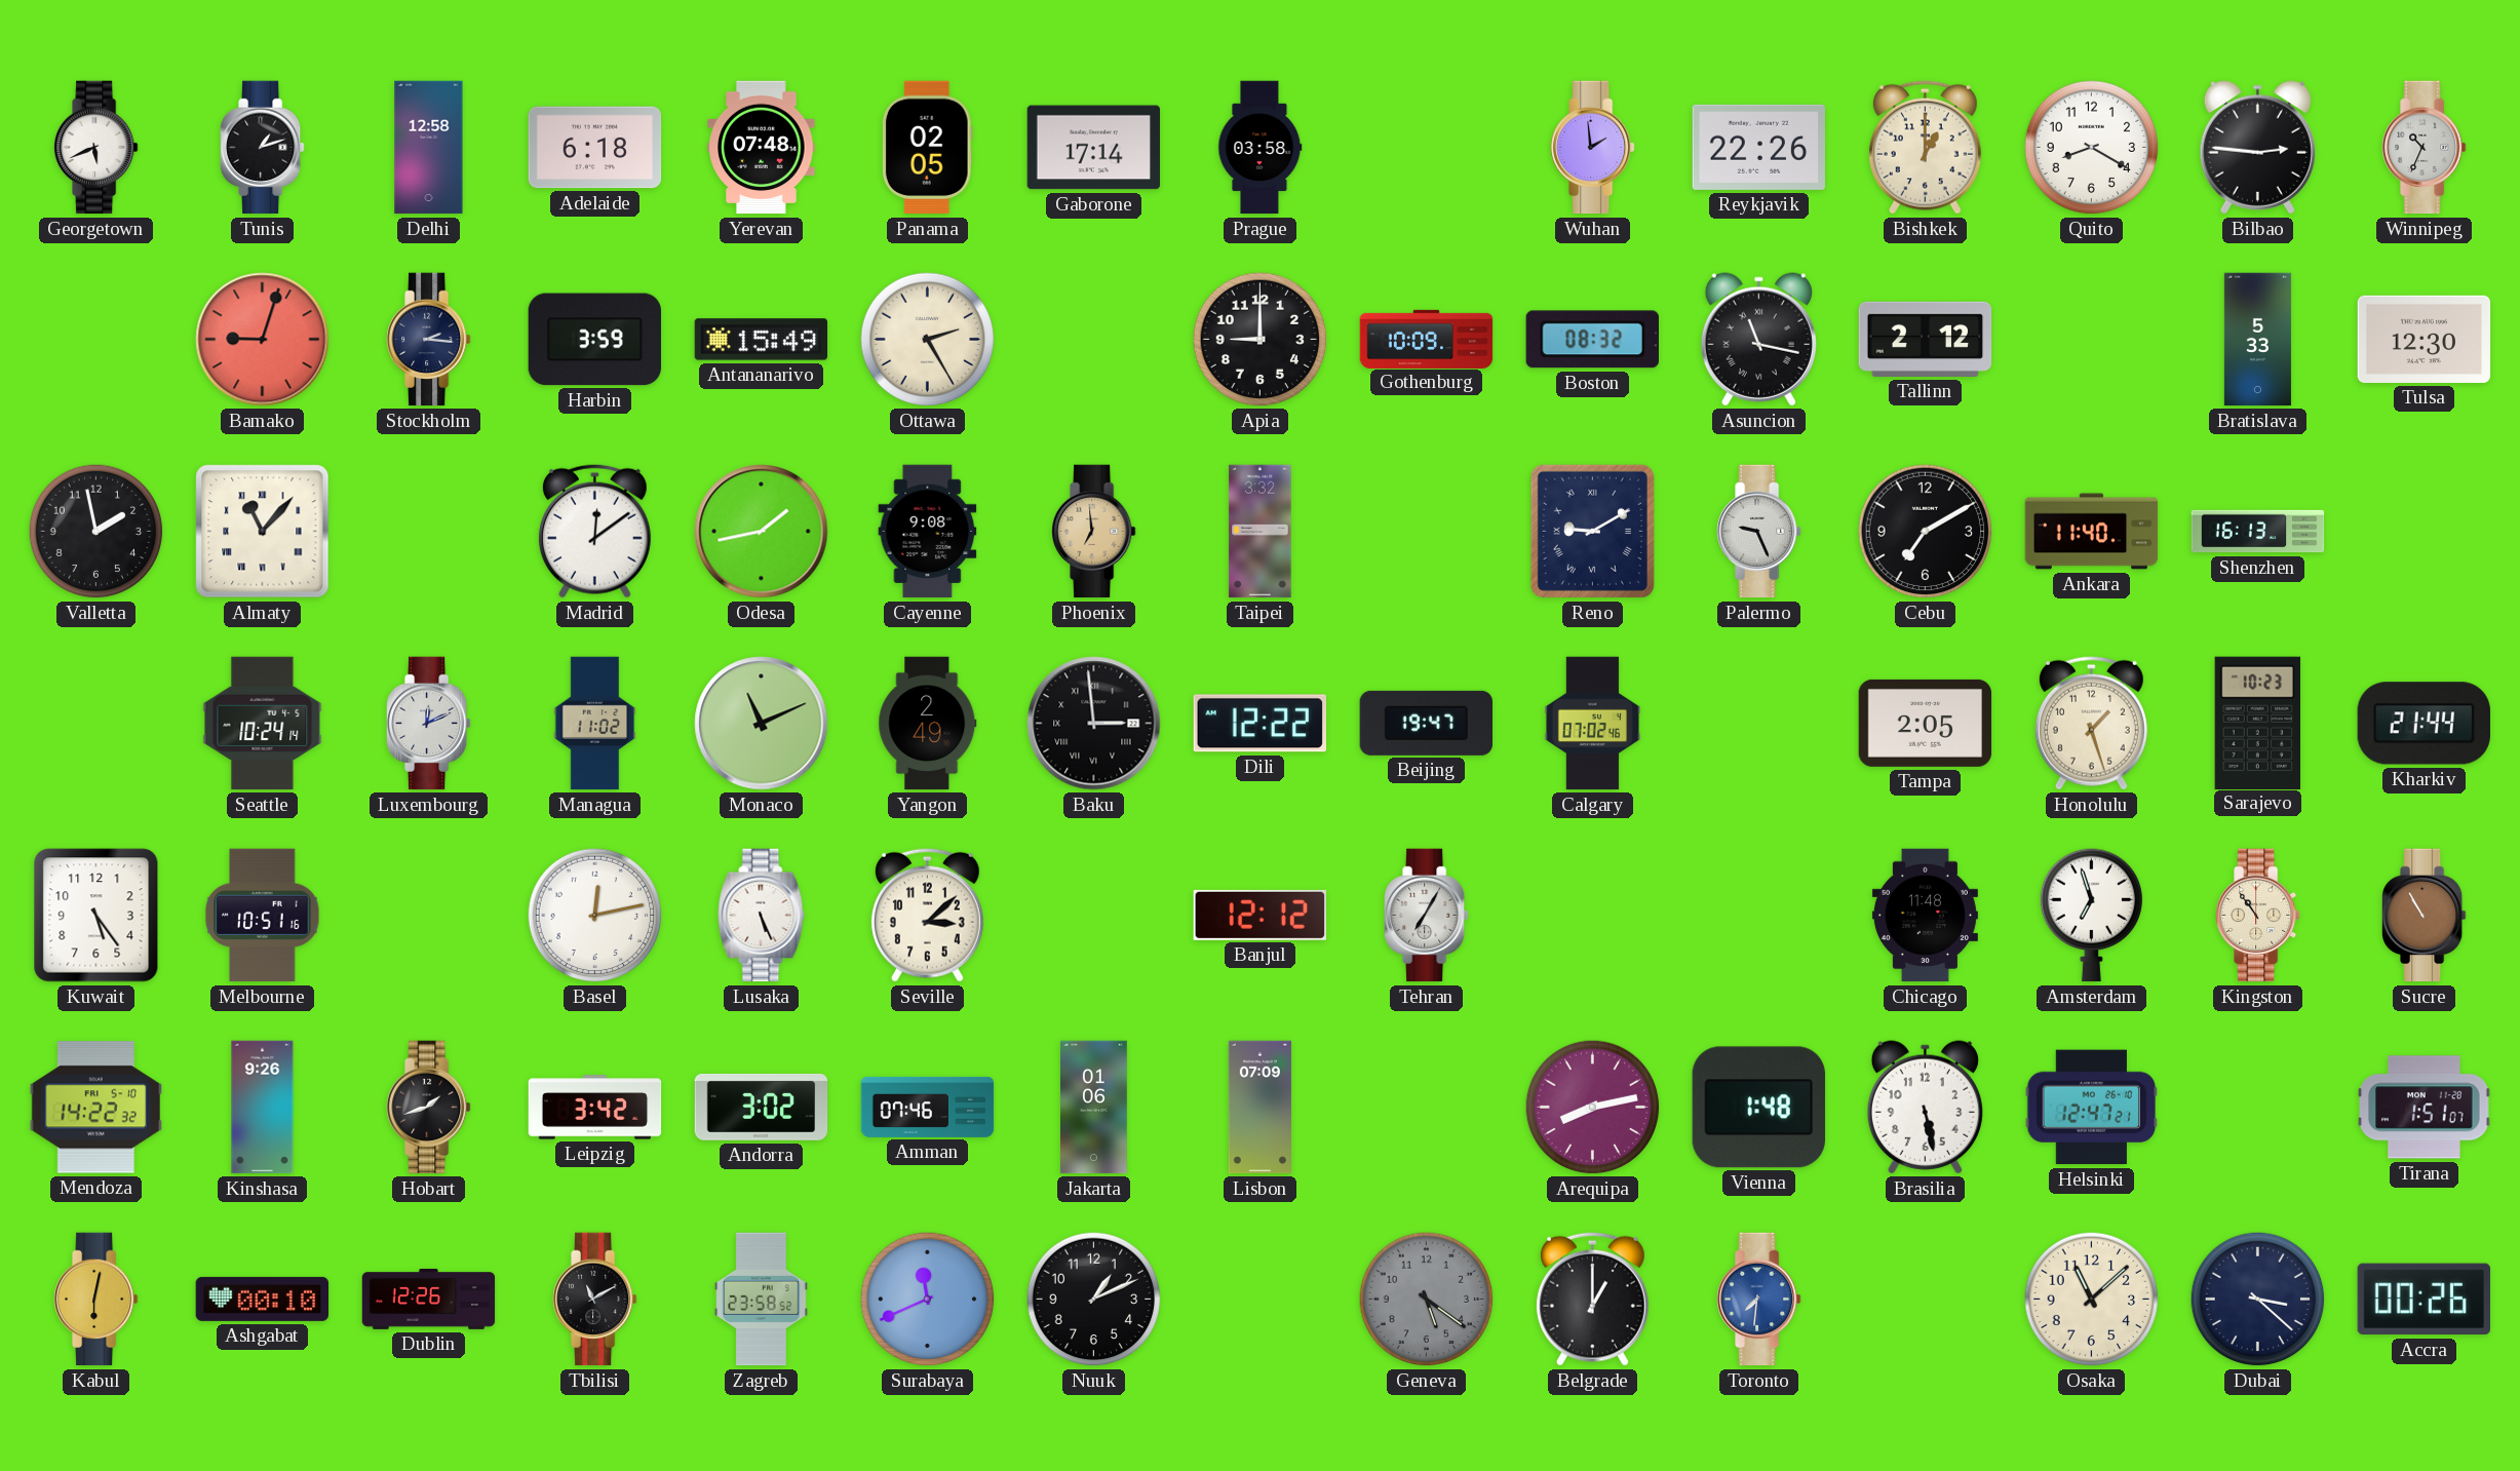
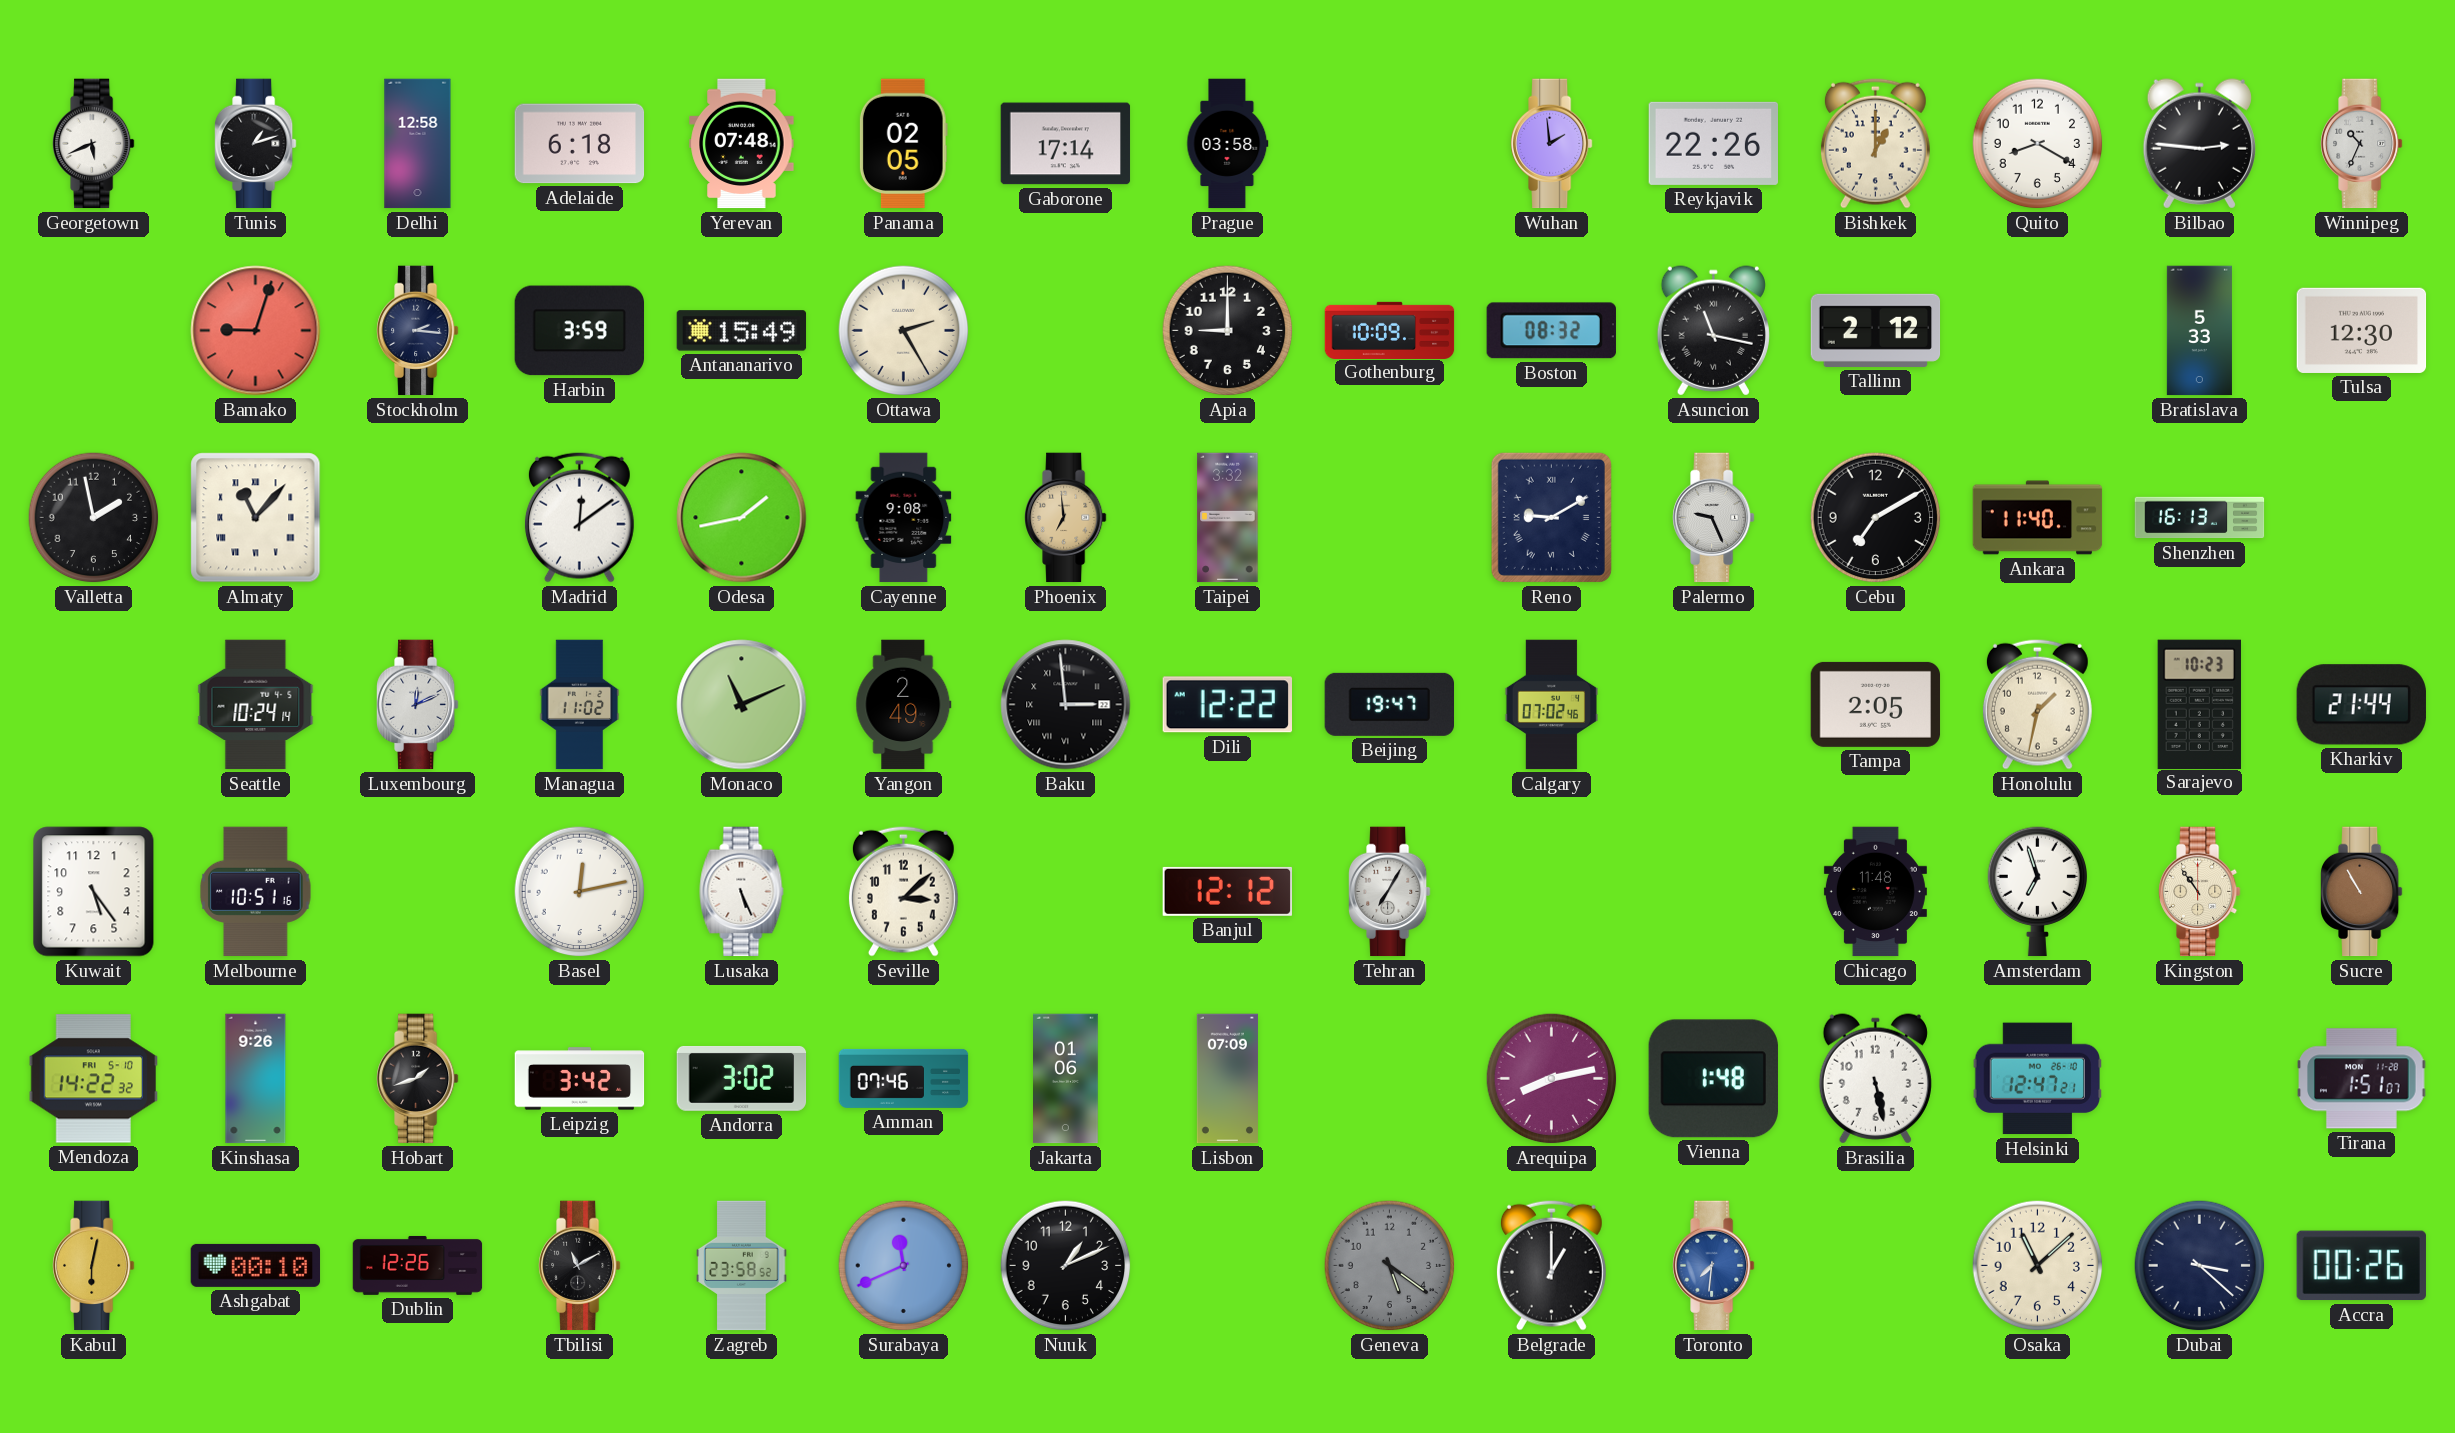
Honolulu: 1:27 -> 1:32 (2037, 704)
